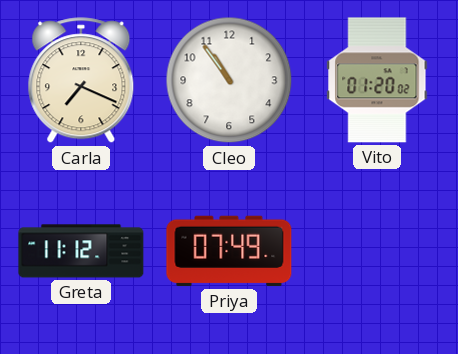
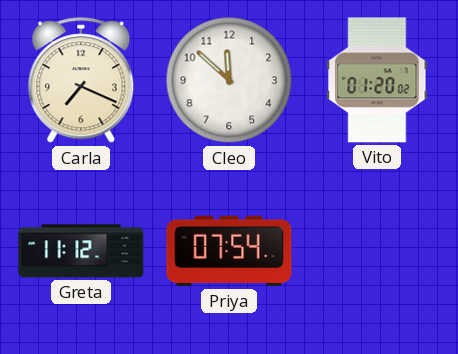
Cleo: 10:54 -> 11:52 (229, 80)
Priya: 07:49 -> 07:54 (229, 251)
